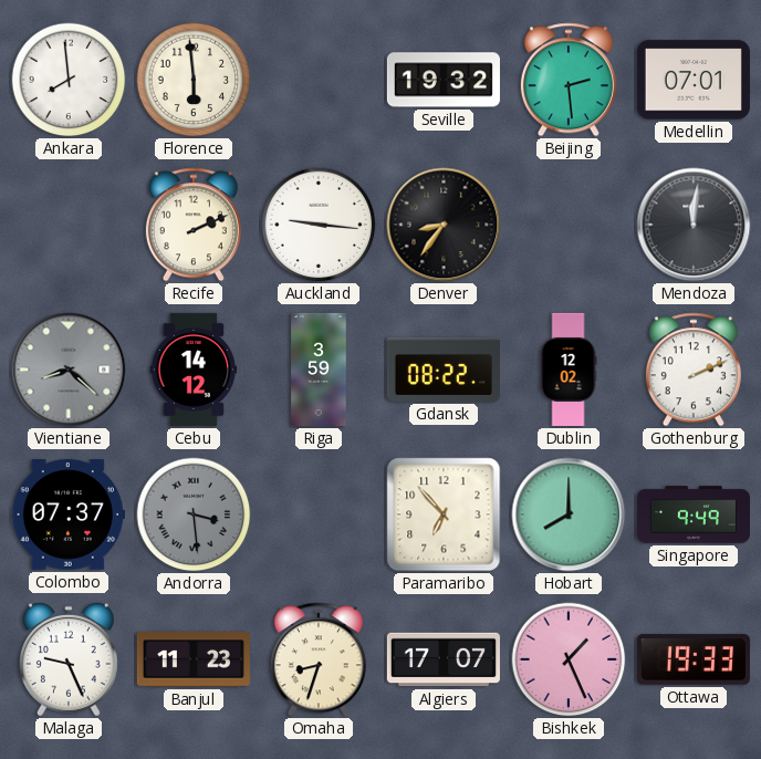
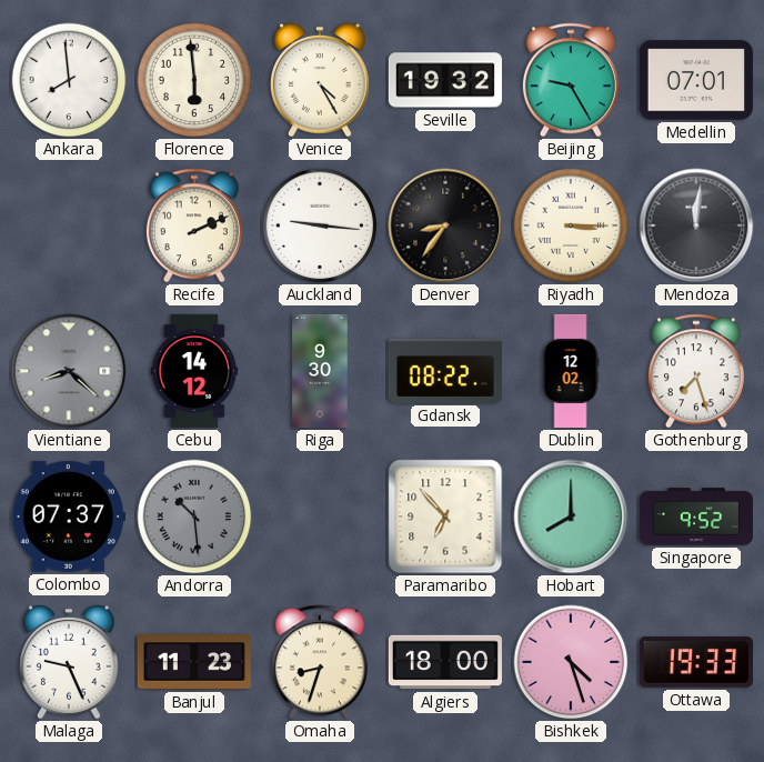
Venice: none -> 4:25 (320, 80)
Beijing: 2:29 -> 9:25 (571, 80)
Riyadh: none -> 3:15 (571, 225)
Riga: 3:59 -> 9:30 (320, 371)
Gothenburg: 2:11 -> 7:27 (696, 371)
Andorra: 3:29 -> 10:29 (194, 517)
Singapore: 9:49 -> 9:52 (696, 517)
Algiers: 17:07 -> 18:00 (445, 662)
Bishkek: 1:26 -> 4:27 (571, 662)
